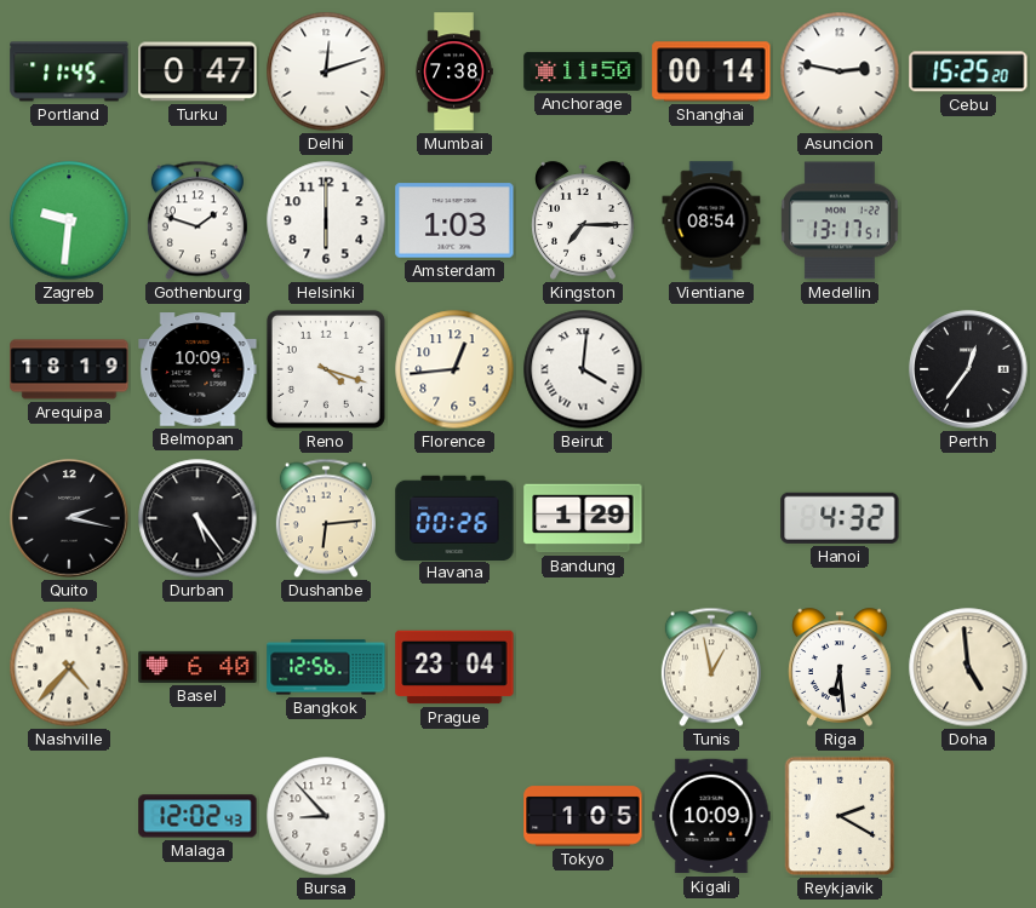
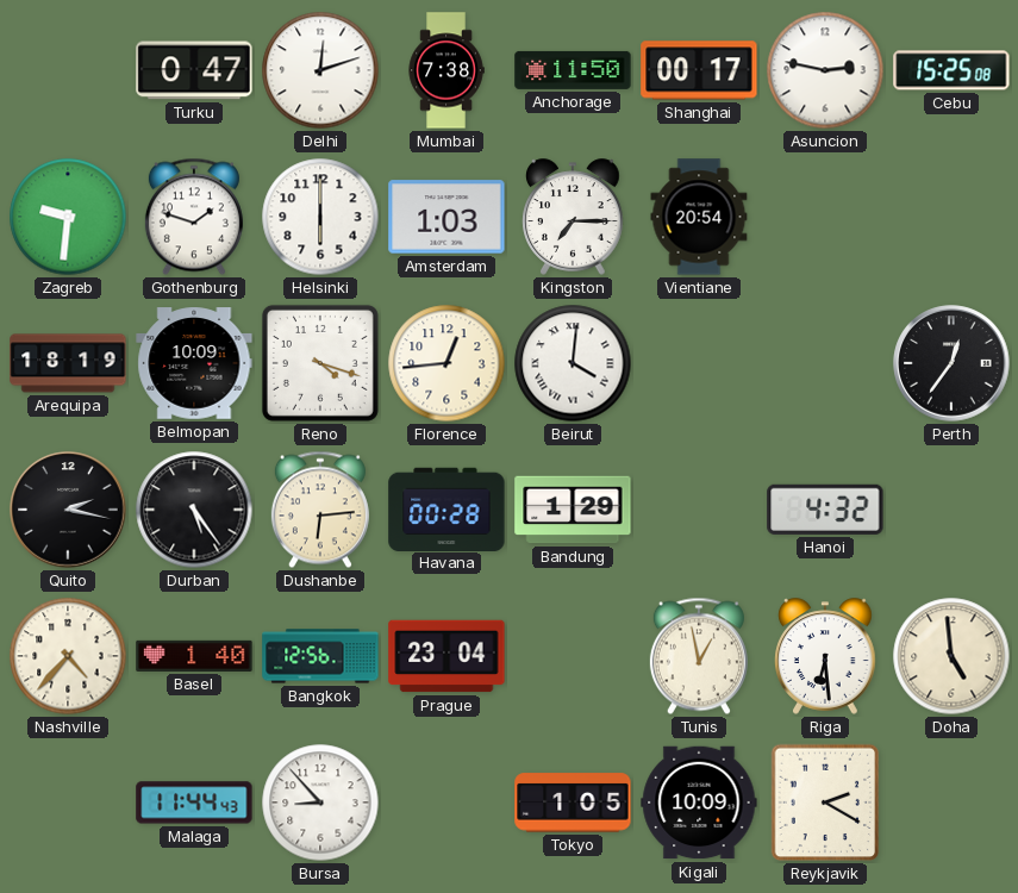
Portland: 11:45 -> none (69, 71)
Shanghai: 00:14 -> 00:17 (699, 70)
Cebu: 15:25:20 -> 15:25:08 (951, 70)
Vientiane: 08:54 -> 20:54 (699, 217)
Medellin: 13:17 -> none (840, 220)
Havana: 00:26 -> 00:28 (446, 508)
Basel: 6:40 -> 1:40 (194, 656)
Malaga: 12:02 -> 11:44 (194, 803)
